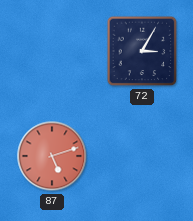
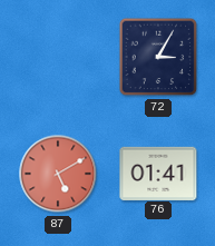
87: 5:12 -> 5:10 (58, 174)
76: none -> 01:41 (158, 173)
